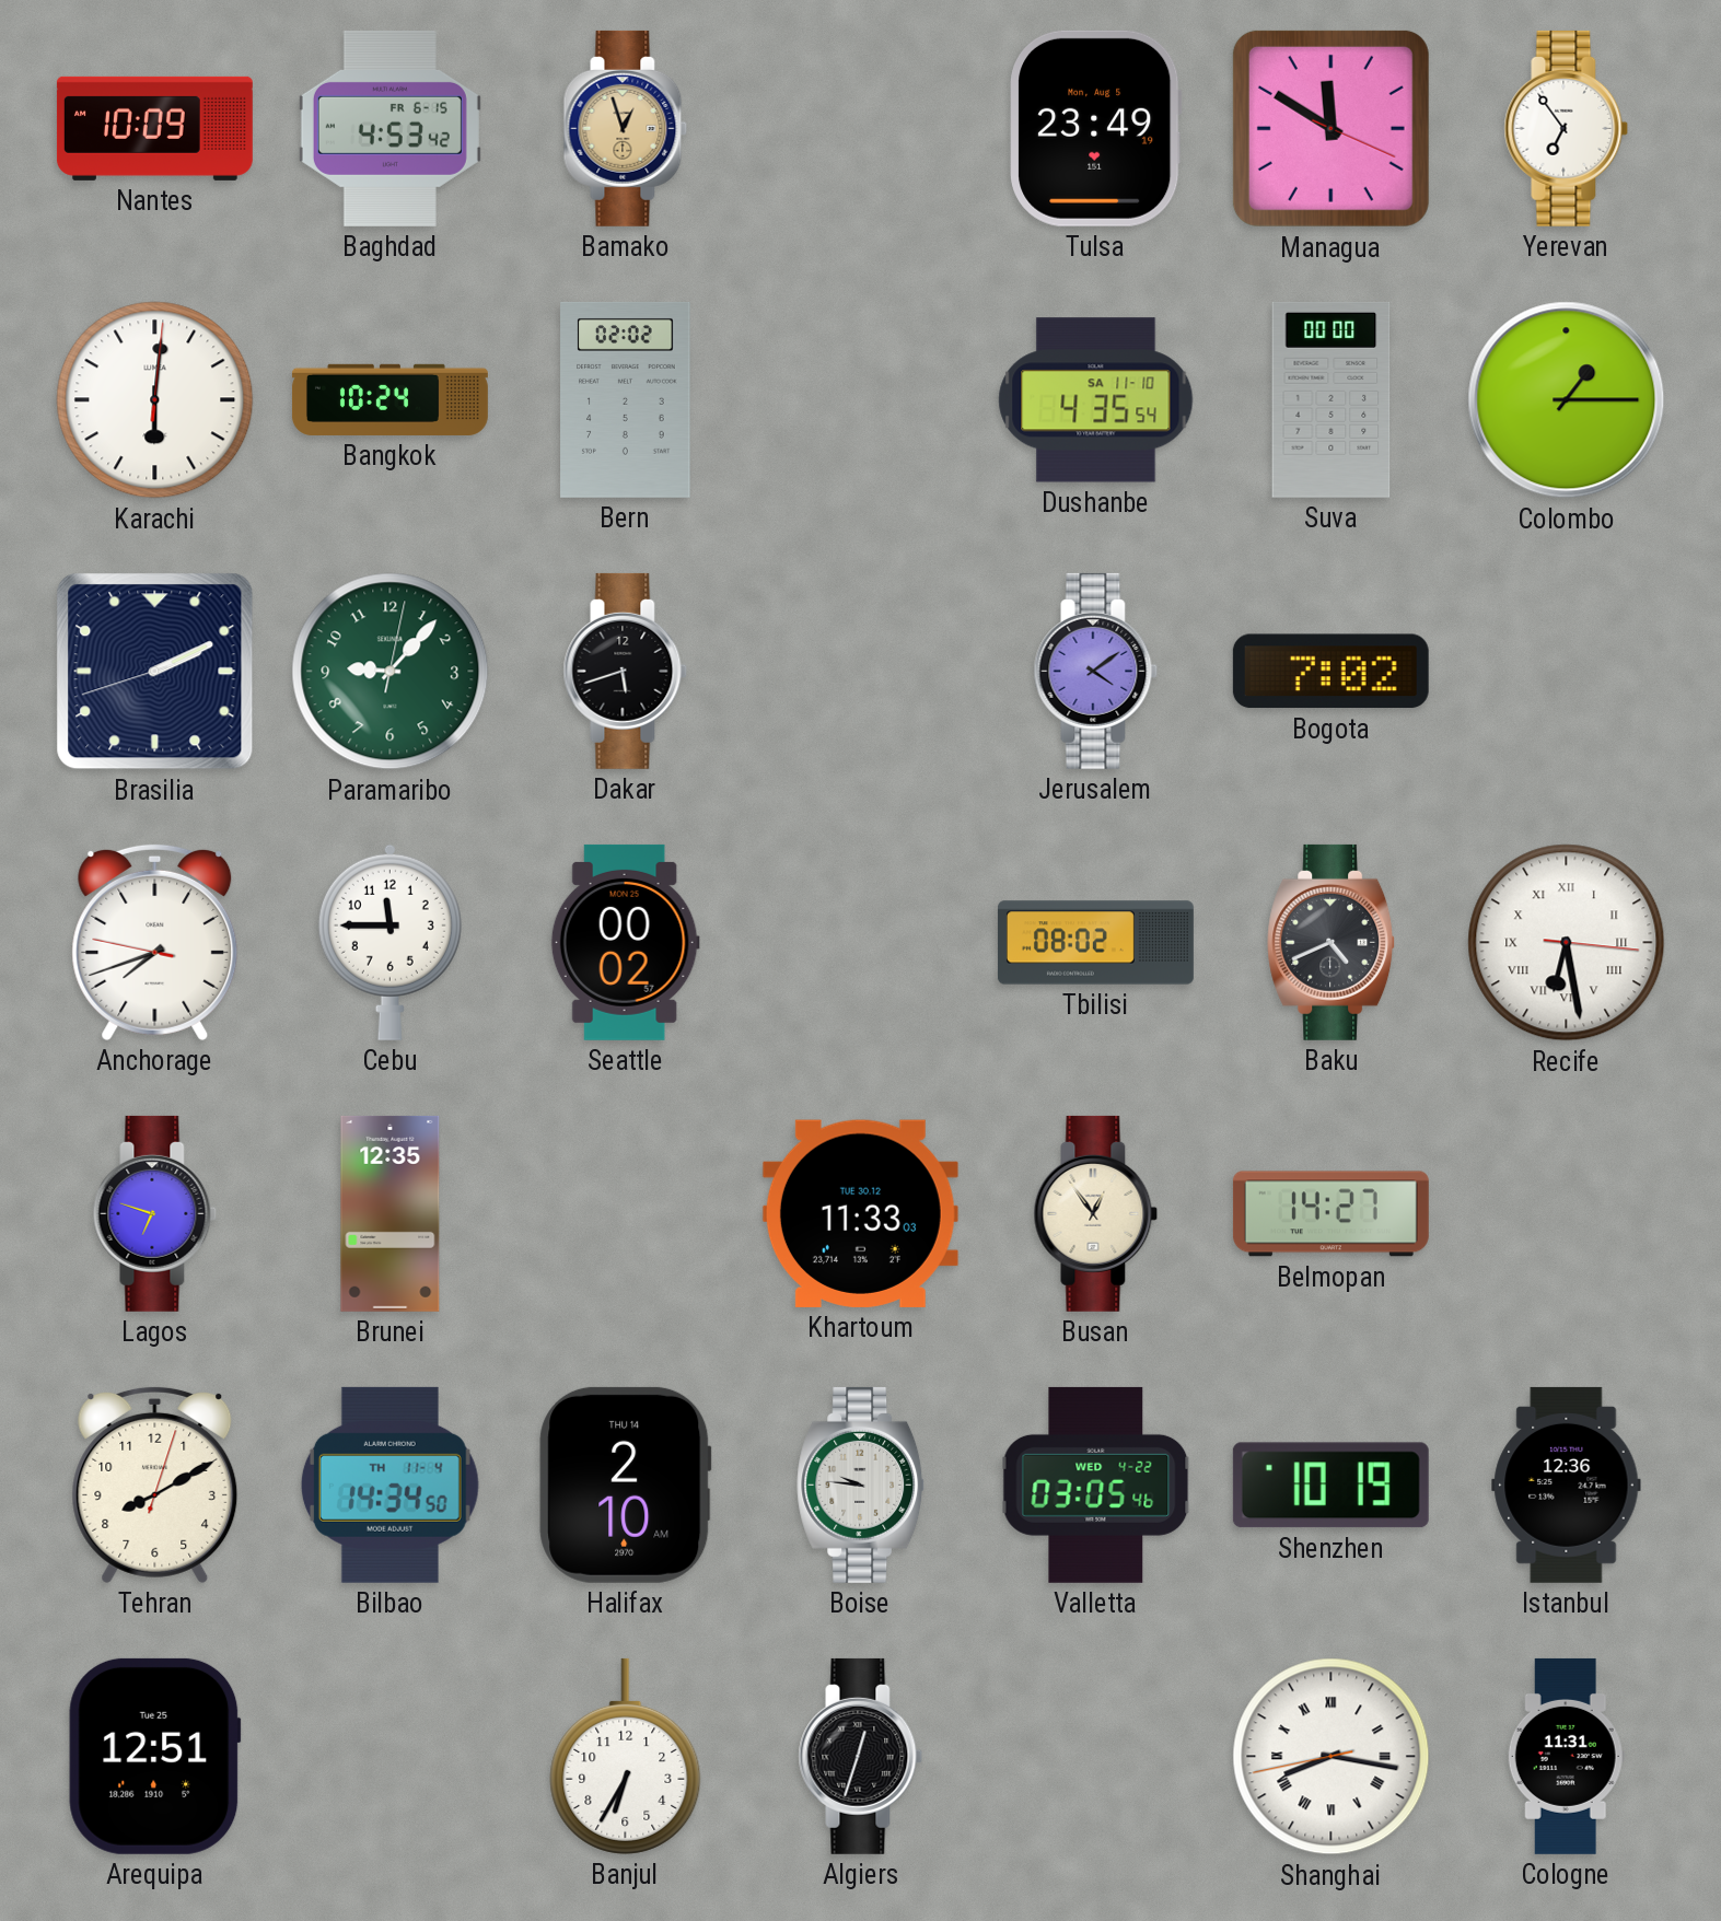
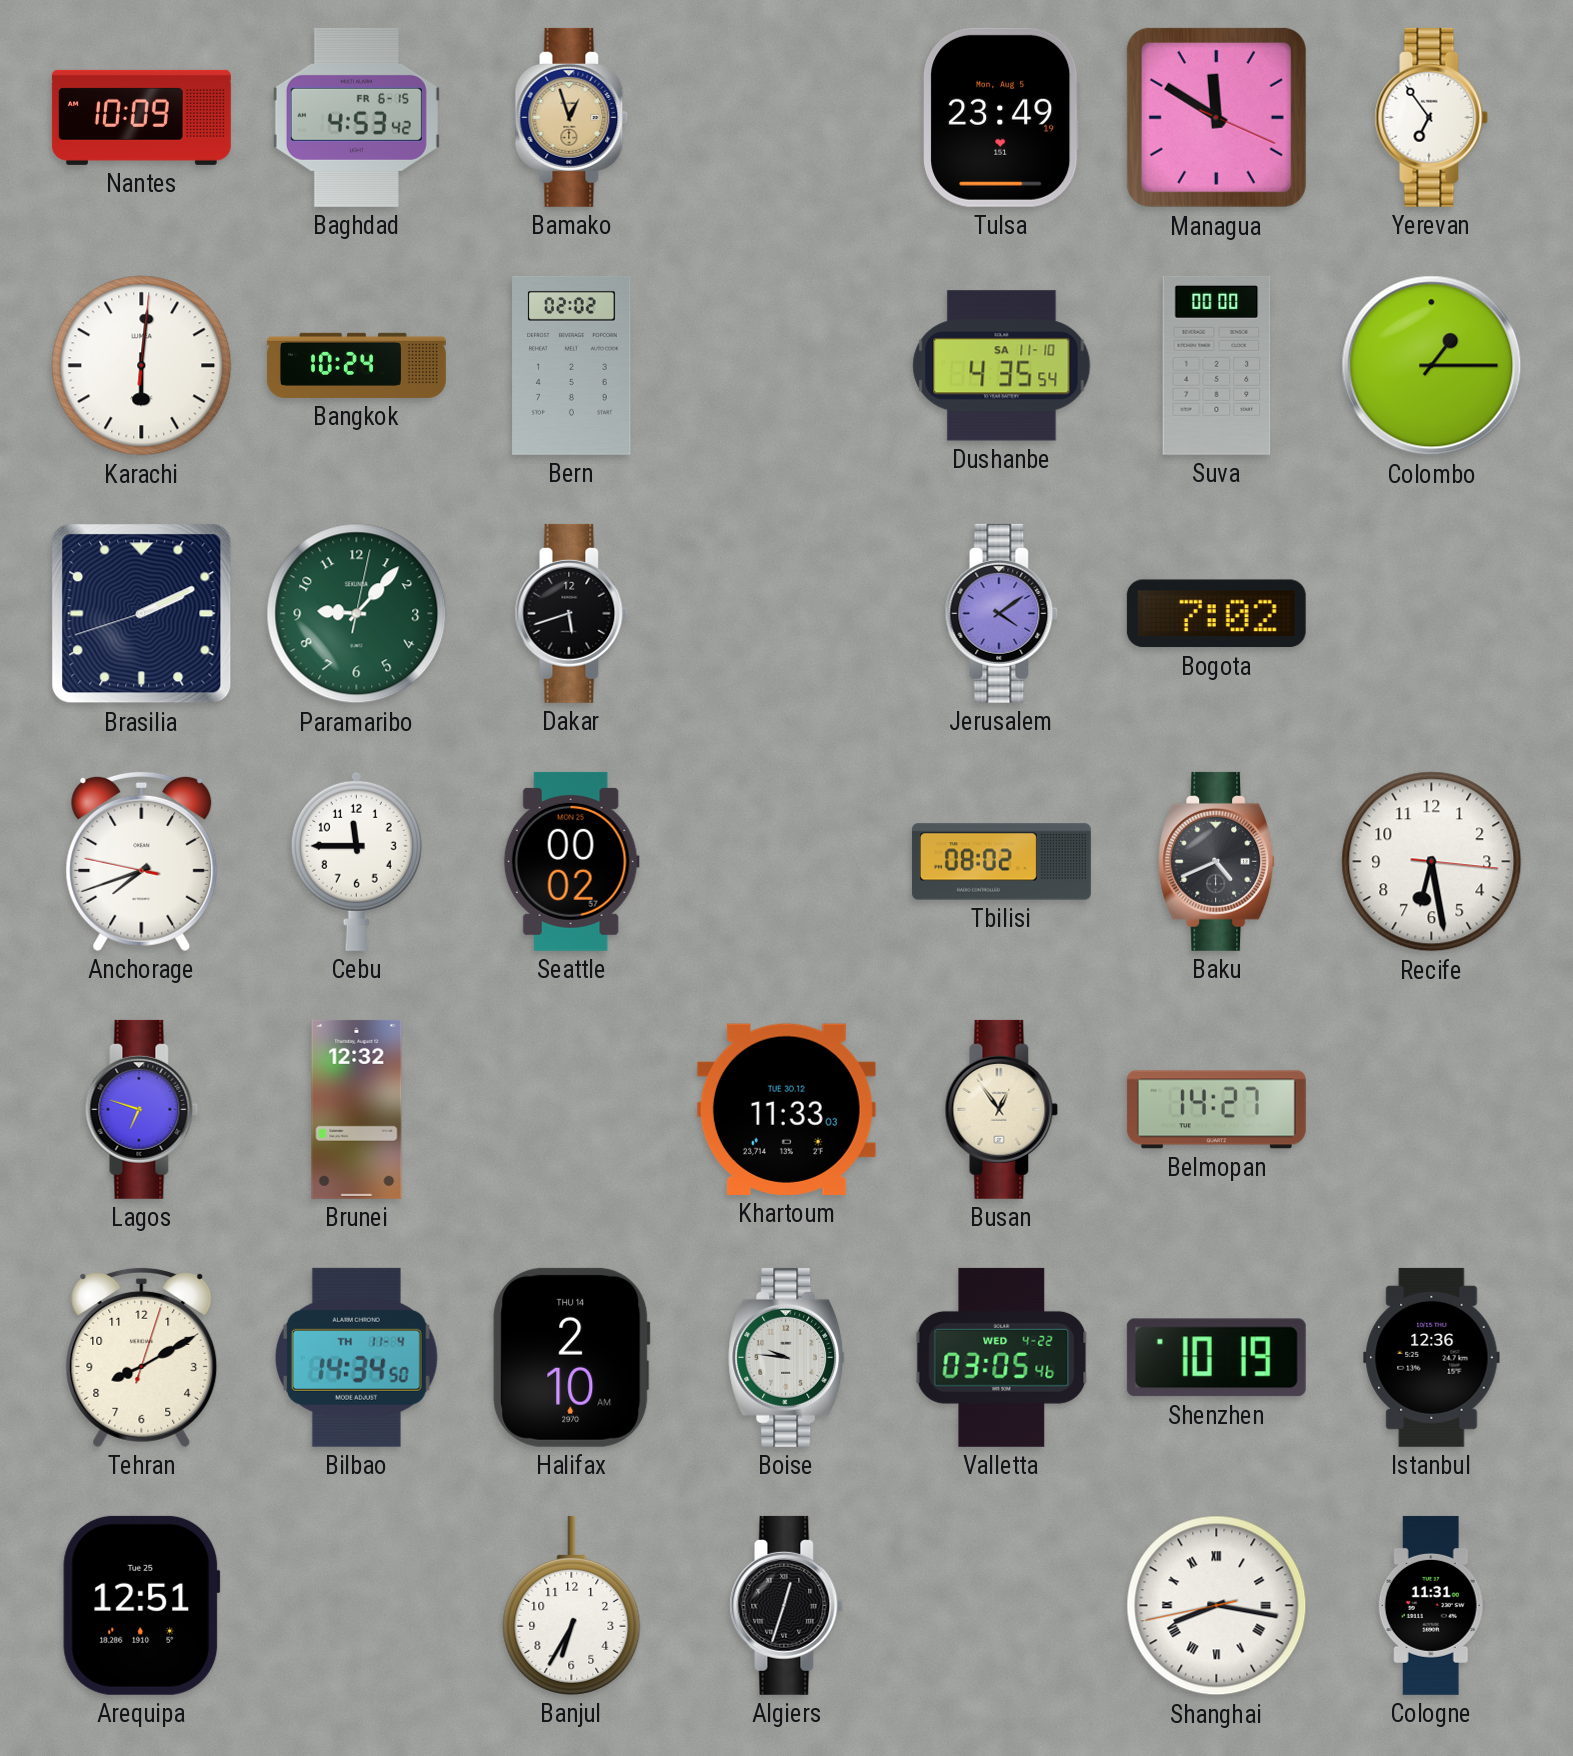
Recife numerals: Roman -> Arabic (1432, 862)
Brunei: 12:35 -> 12:32 (357, 1109)
